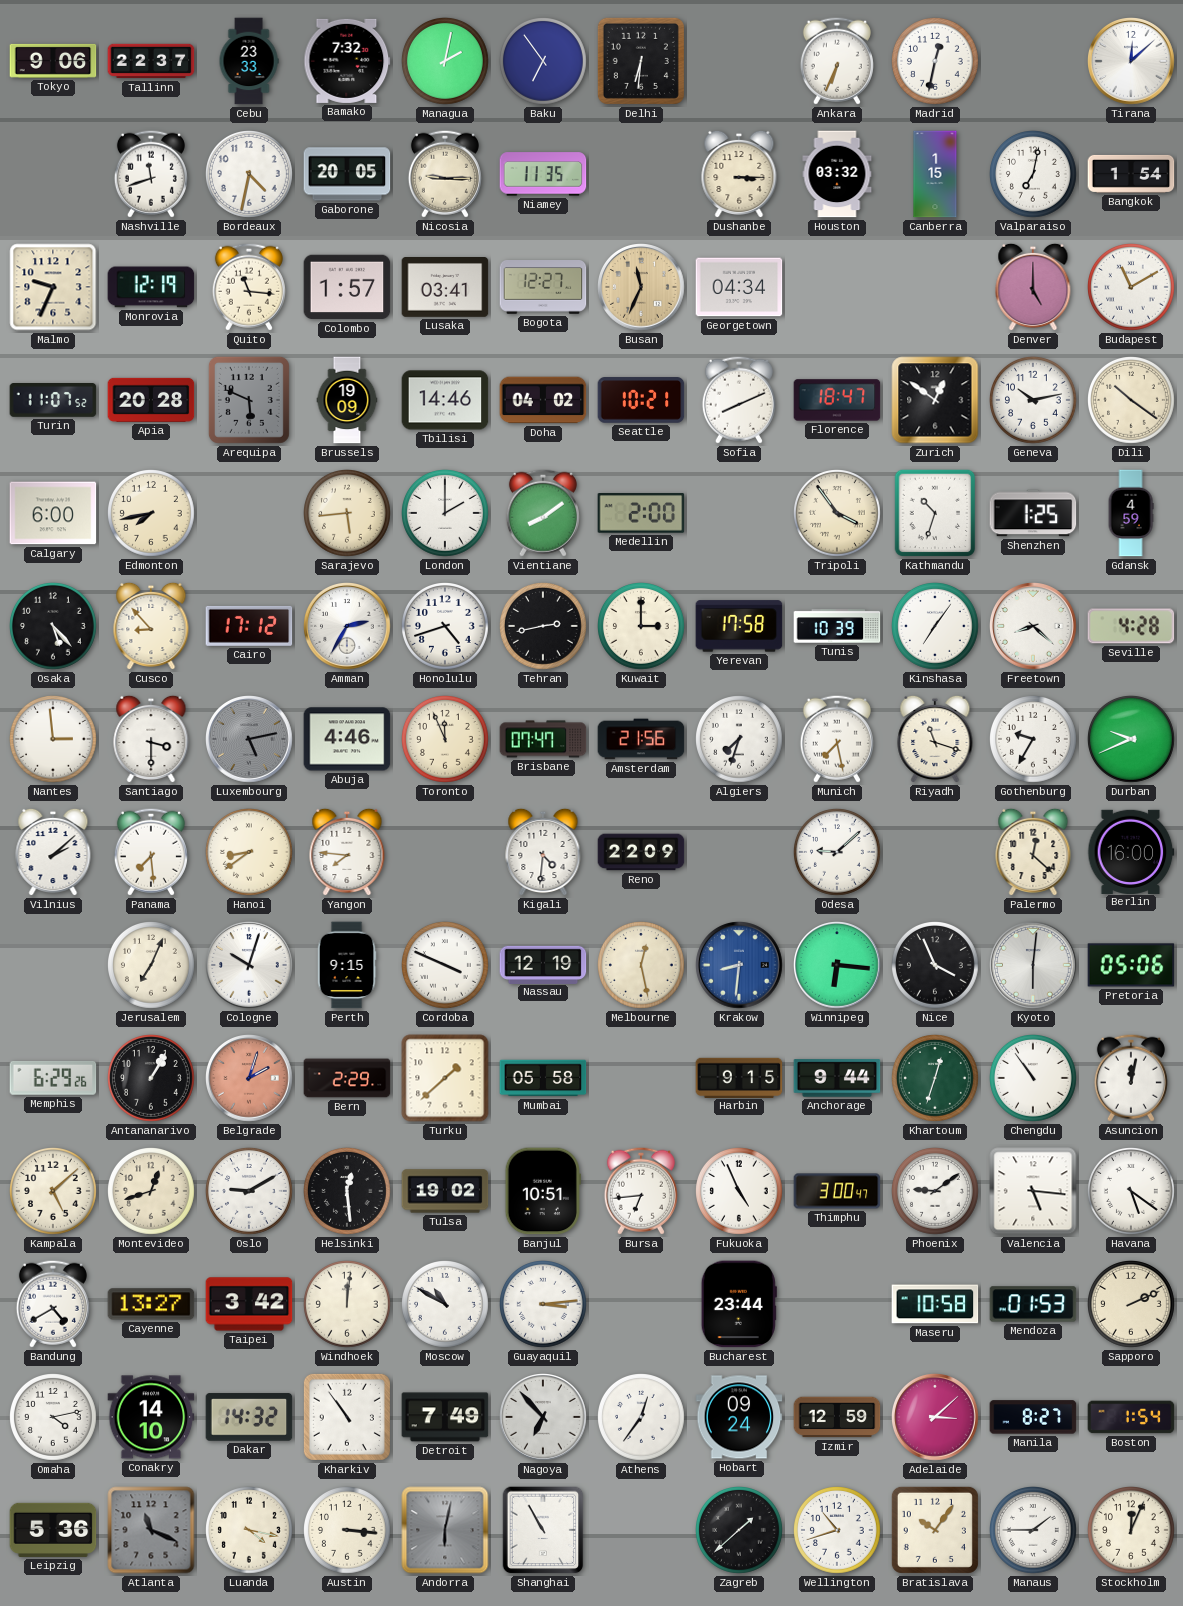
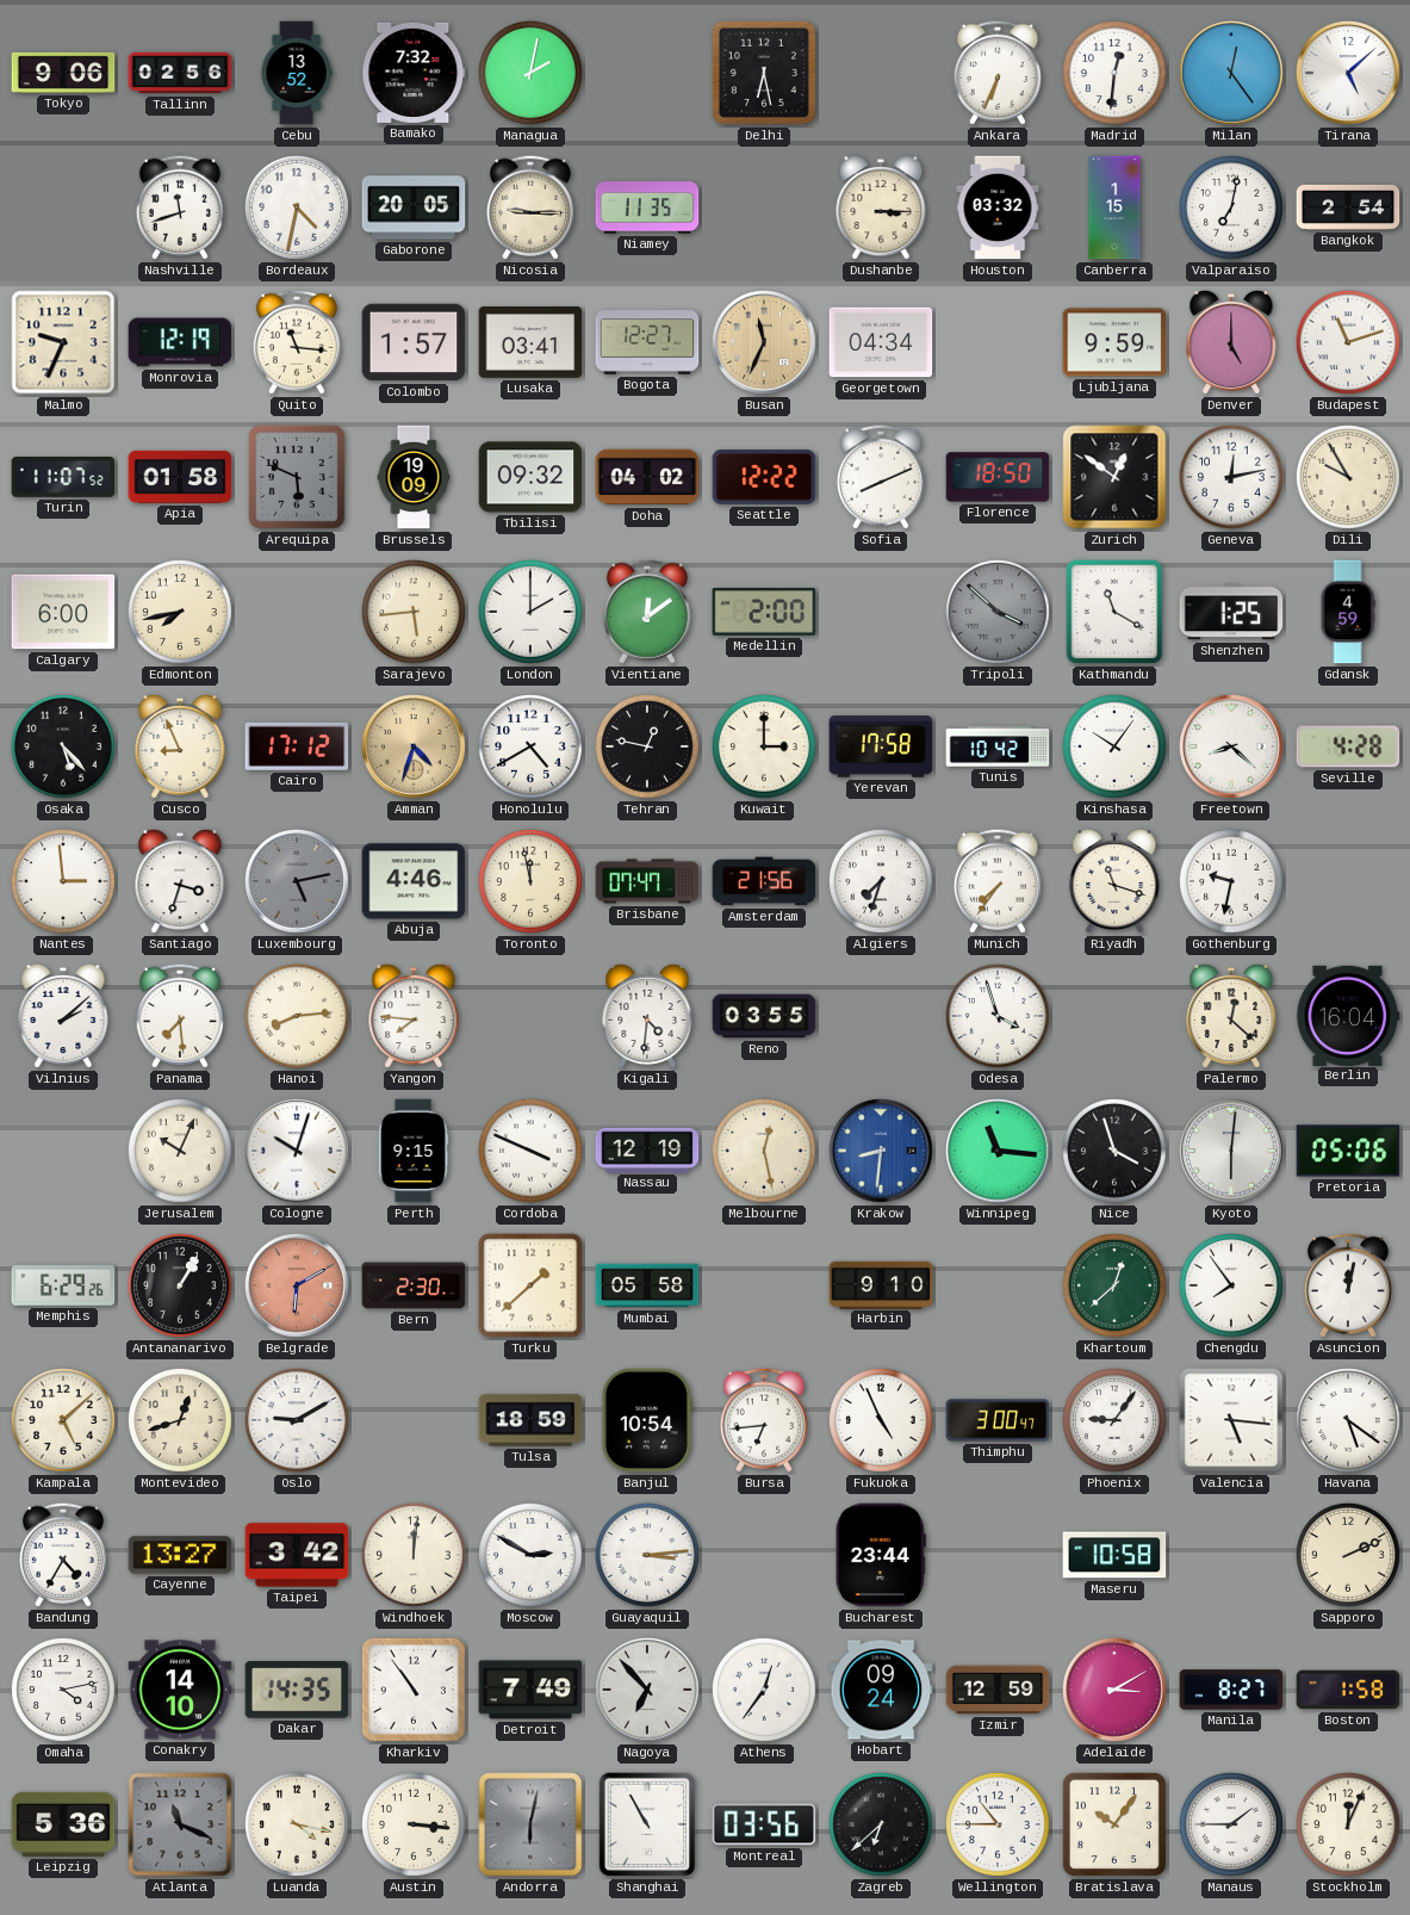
Tallinn: 22:37 -> 02:56 (180, 73)
Cebu: 23:33 -> 13:52 (297, 73)
Baku: 6:54 -> none (544, 62)
Delhi: 6:31 -> 6:28 (764, 73)
Madrid: 12:32 -> 12:31 (1116, 74)
Milan: none -> 12:24 (1231, 73)
Tirana: 12:08 -> 5:08 (1348, 73)
Bangkok: 1:54 -> 2:54 (1348, 207)
Ljubljana: none -> 9:59 (1114, 342)
Budapest: 11:10 -> 11:12 (1349, 343)
Apia: 20:28 -> 01:58 (180, 477)
Tbilisi: 14:46 -> 09:32 (530, 477)
Seattle: 10:21 -> 12:22 (764, 477)
Florence: 18:47 -> 18:50 (998, 477)
Geneva: 10:13 -> 12:13 (1232, 478)
Dili: 10:21 -> 9:55 (1349, 478)
Vientiane: 8:09 -> 12:09 (647, 612)
Tripoli: 3:54 -> 3:52 (999, 613)
Tripoli dial: cream -> grey (999, 613)
Kathmandu: 10:33 -> 11:20 (1114, 612)
Cusco: 8:53 -> 8:56 (180, 746)
Amman: 2:35 -> 4:33 (414, 746)
Amman dial: white -> champagne (414, 746)
Honolulu: 4:42 -> 4:40 (532, 748)
Tehran: 2:43 -> 12:47 (648, 748)
Tunis: 10:39 -> 10:42 (998, 746)
Kinshasa: 7:06 -> 10:06 (1116, 748)
Santiago: 3:30 -> 3:33 (180, 881)
Toronto: 11:56 -> 11:58 (532, 882)
Munich: 7:28 -> 7:36 (998, 881)
Gothenburg: 9:35 -> 9:32 (1232, 882)
Durban: 9:41 -> none (1132, 740)
Hanoi: 8:39 -> 8:14 (298, 1017)
Reno: 22:09 -> 03:55 (764, 1016)
Odesa: 9:08 -> 3:57 (999, 1017)
Berlin: 16:00 -> 16:04 (1348, 1015)
Jerusalem: 7:04 -> 10:04 (181, 1152)
Winnipeg: 6:16 -> 11:16 (998, 1151)
Nice: 3:56 -> 3:57 (1116, 1152)
Belgrade: 2:03 -> 6:10 (297, 1285)
Bern: 2:29 -> 2:30 (414, 1285)
Harbin: 9:15 -> 9:10 (881, 1284)
Anchorage: 9:44 -> none (837, 1078)
Khartoum: 12:33 -> 12:38 (1116, 1287)
Chengdu: 10:54 -> 7:54 (1232, 1287)
Helsinki: 12:29 -> none (348, 1192)
Tulsa: 19:02 -> 18:59 (530, 1420)
Banjul: 10:51 -> 10:54 (647, 1420)
Phoenix: 9:09 -> 9:06 (1116, 1421)
Bandung: 4:40 -> 4:35 (63, 1555)
Moscow: 10:50 -> 2:50 (532, 1556)
Mendoza: 01:53 -> none (1033, 1304)
Dakar: 14:32 -> 14:35 (297, 1690)
Adelaide: 3:08 -> 3:10 (1114, 1690)
Boston: 1:54 -> 1:58 (1348, 1690)
Montreal: none -> 03:56 (764, 1824)
Zagreb: 1:38 -> 6:38 (882, 1826)
Wellington: 10:42 -> 10:45 (999, 1826)
